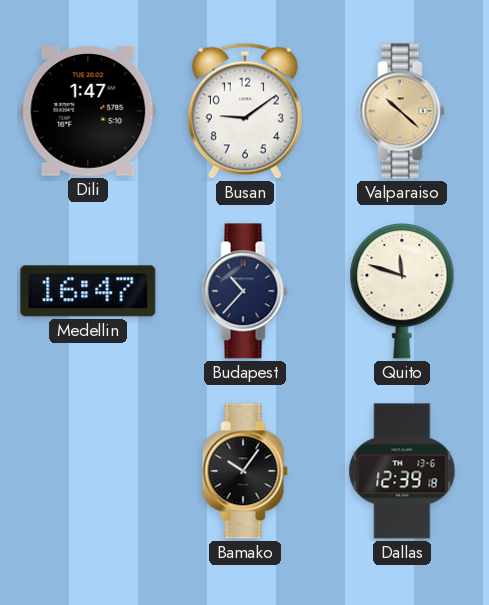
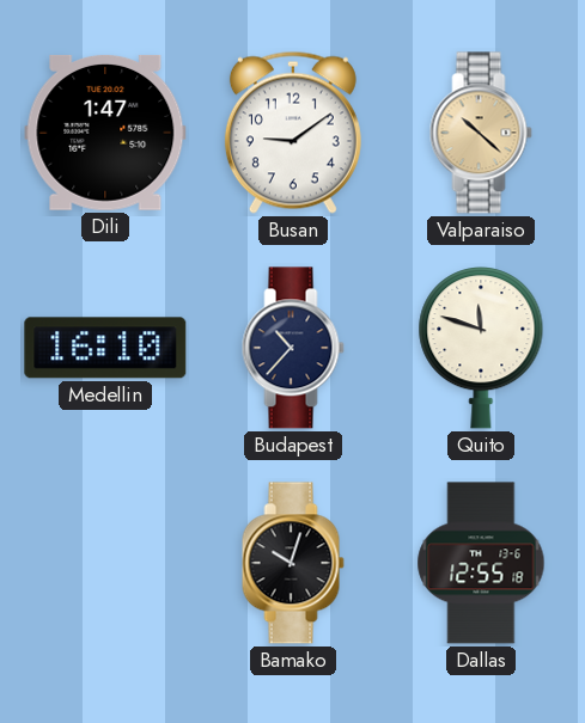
Medellin: 16:47 -> 16:10 (105, 348)
Bamako: 10:06 -> 10:03 (293, 563)
Dallas: 12:39 -> 12:55 (481, 563)
